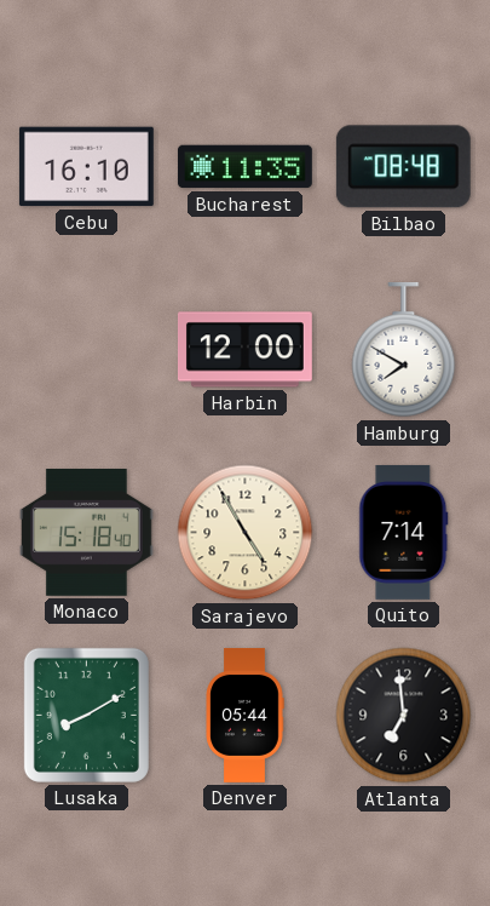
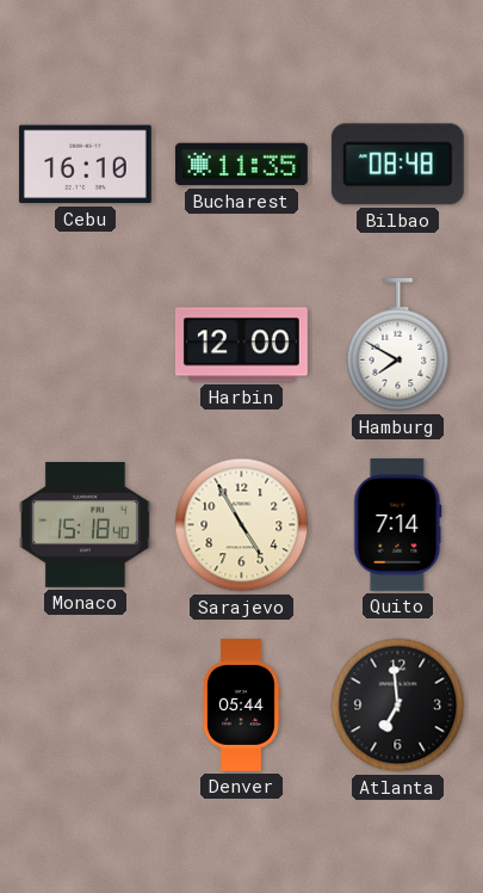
Lusaka: 8:10 -> none (86, 715)
